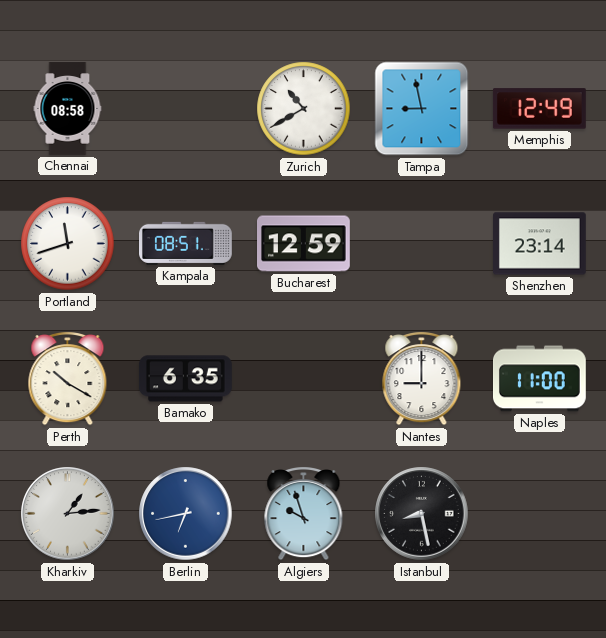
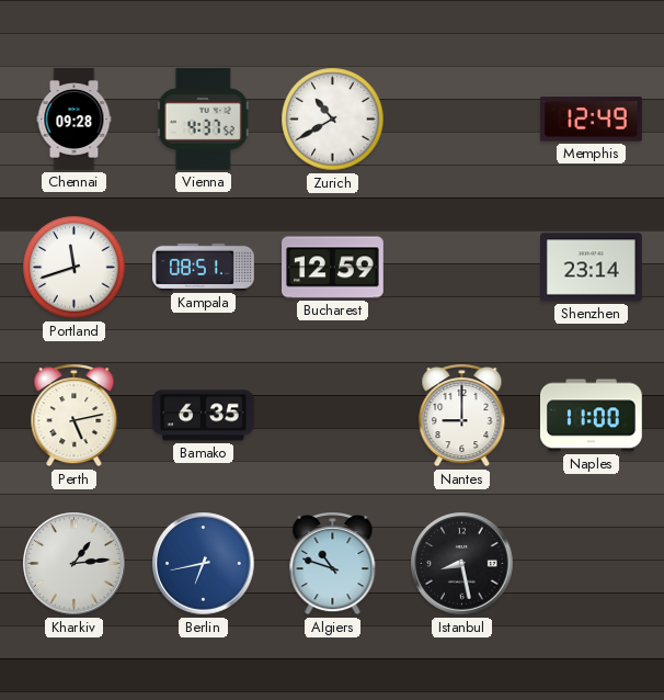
Chennai: 08:58 -> 09:28 (75, 120)
Vienna: none -> 4:37 (203, 120)
Tampa: 8:58 -> none (422, 109)
Perth: 10:20 -> 5:13 (75, 416)
Algiers: 9:57 -> 10:48 (333, 564)
